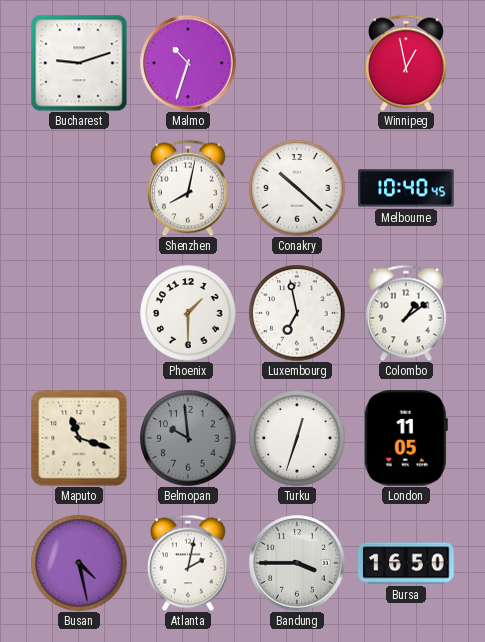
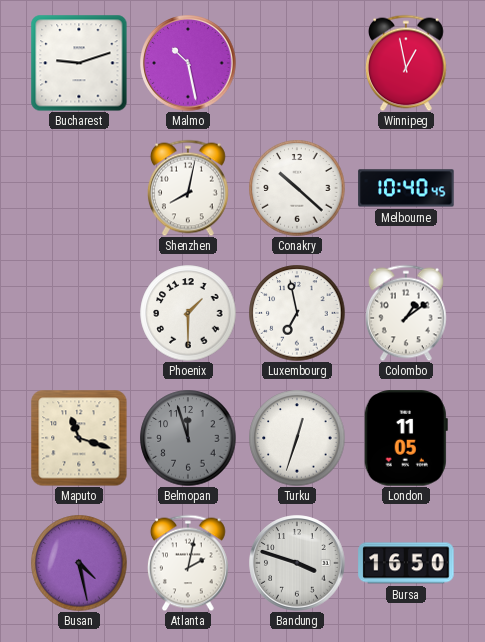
Malmo: 10:33 -> 10:28 (188, 63)
Belmopan: 9:59 -> 11:57 (188, 438)
Bandung: 3:45 -> 3:48 (297, 563)
